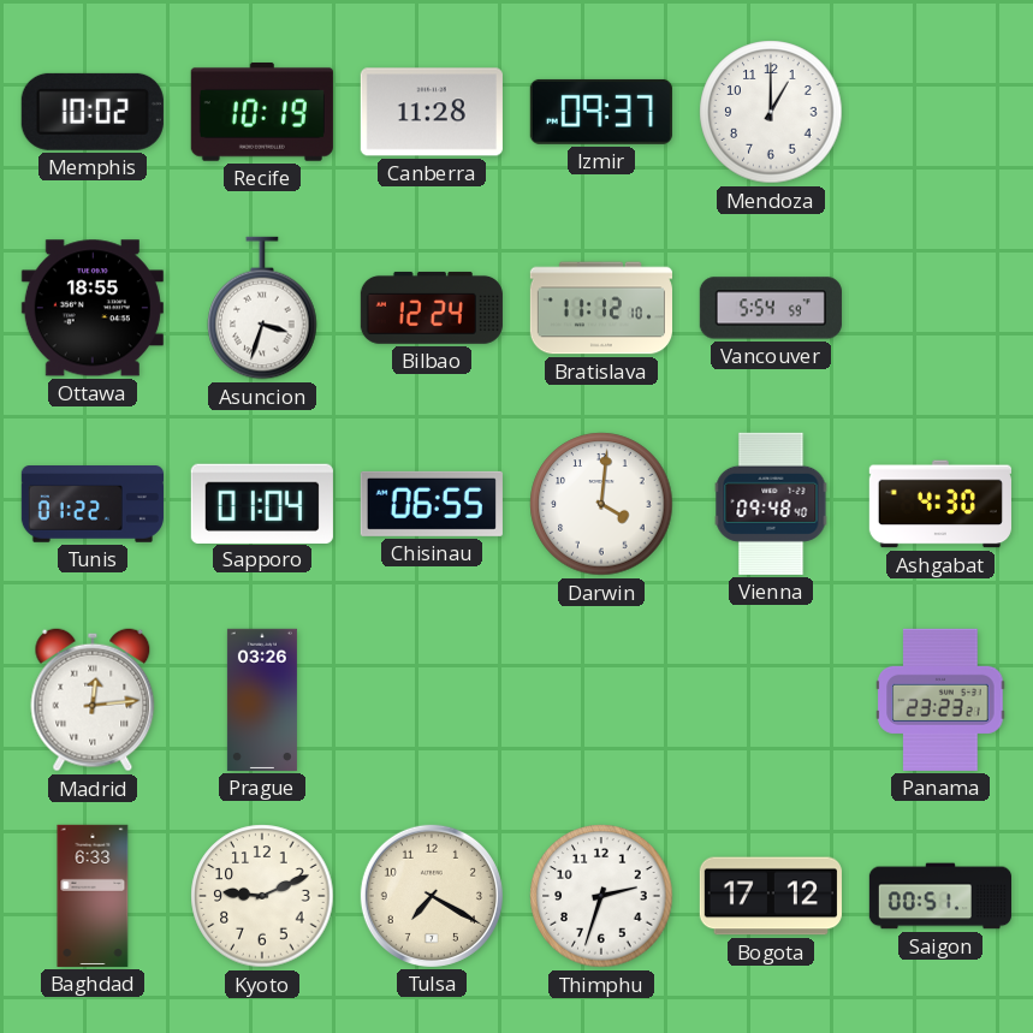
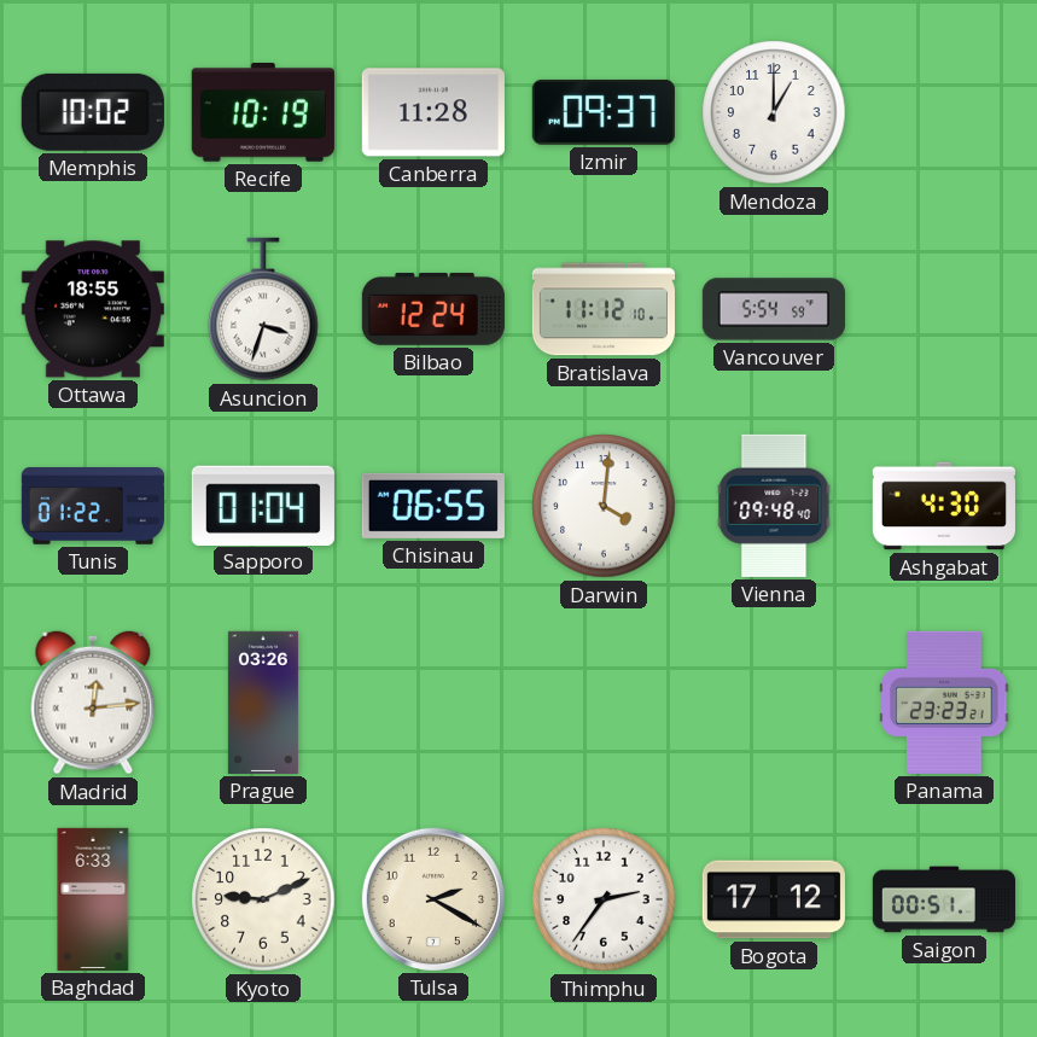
Tulsa: 7:20 -> 2:20 (433, 899)
Thimphu: 2:33 -> 2:36 (604, 899)
